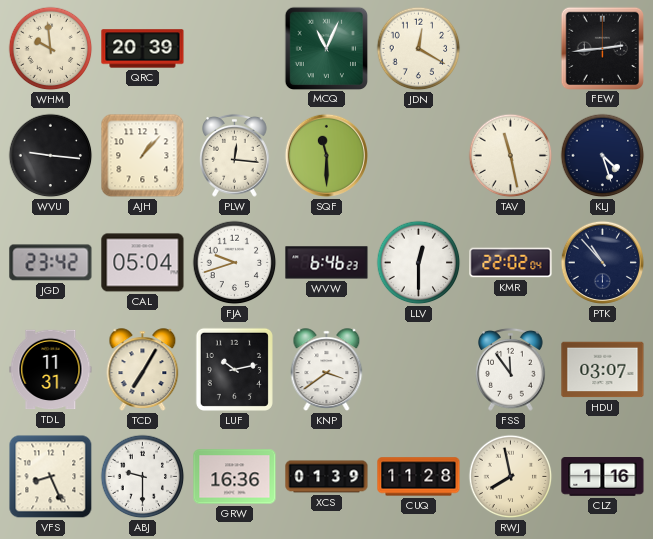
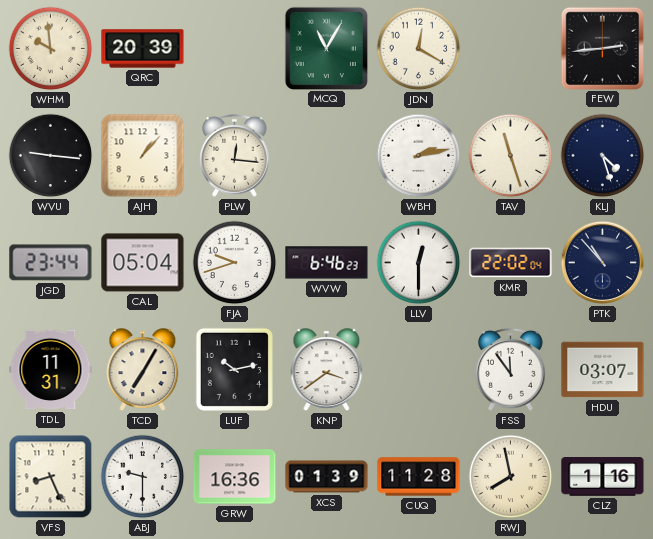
MCQ: 11:04 -> 11:05 (326, 48)
SQF: 11:30 -> none (326, 155)
WBH: none -> 2:13 (419, 156)
TAV: 11:28 -> 11:27 (511, 156)
JGD: 23:42 -> 23:44 (51, 263)
